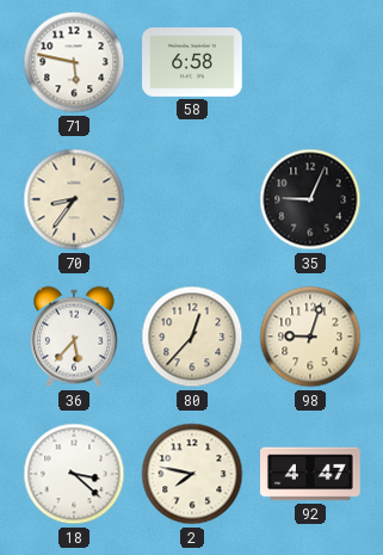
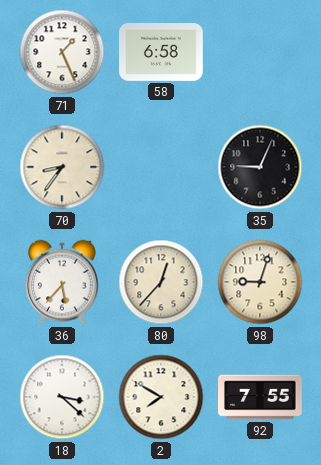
71: 5:47 -> 1:26 (62, 52)
2: 7:47 -> 7:50 (161, 397)
92: 4:47 -> 7:55 (260, 397)
